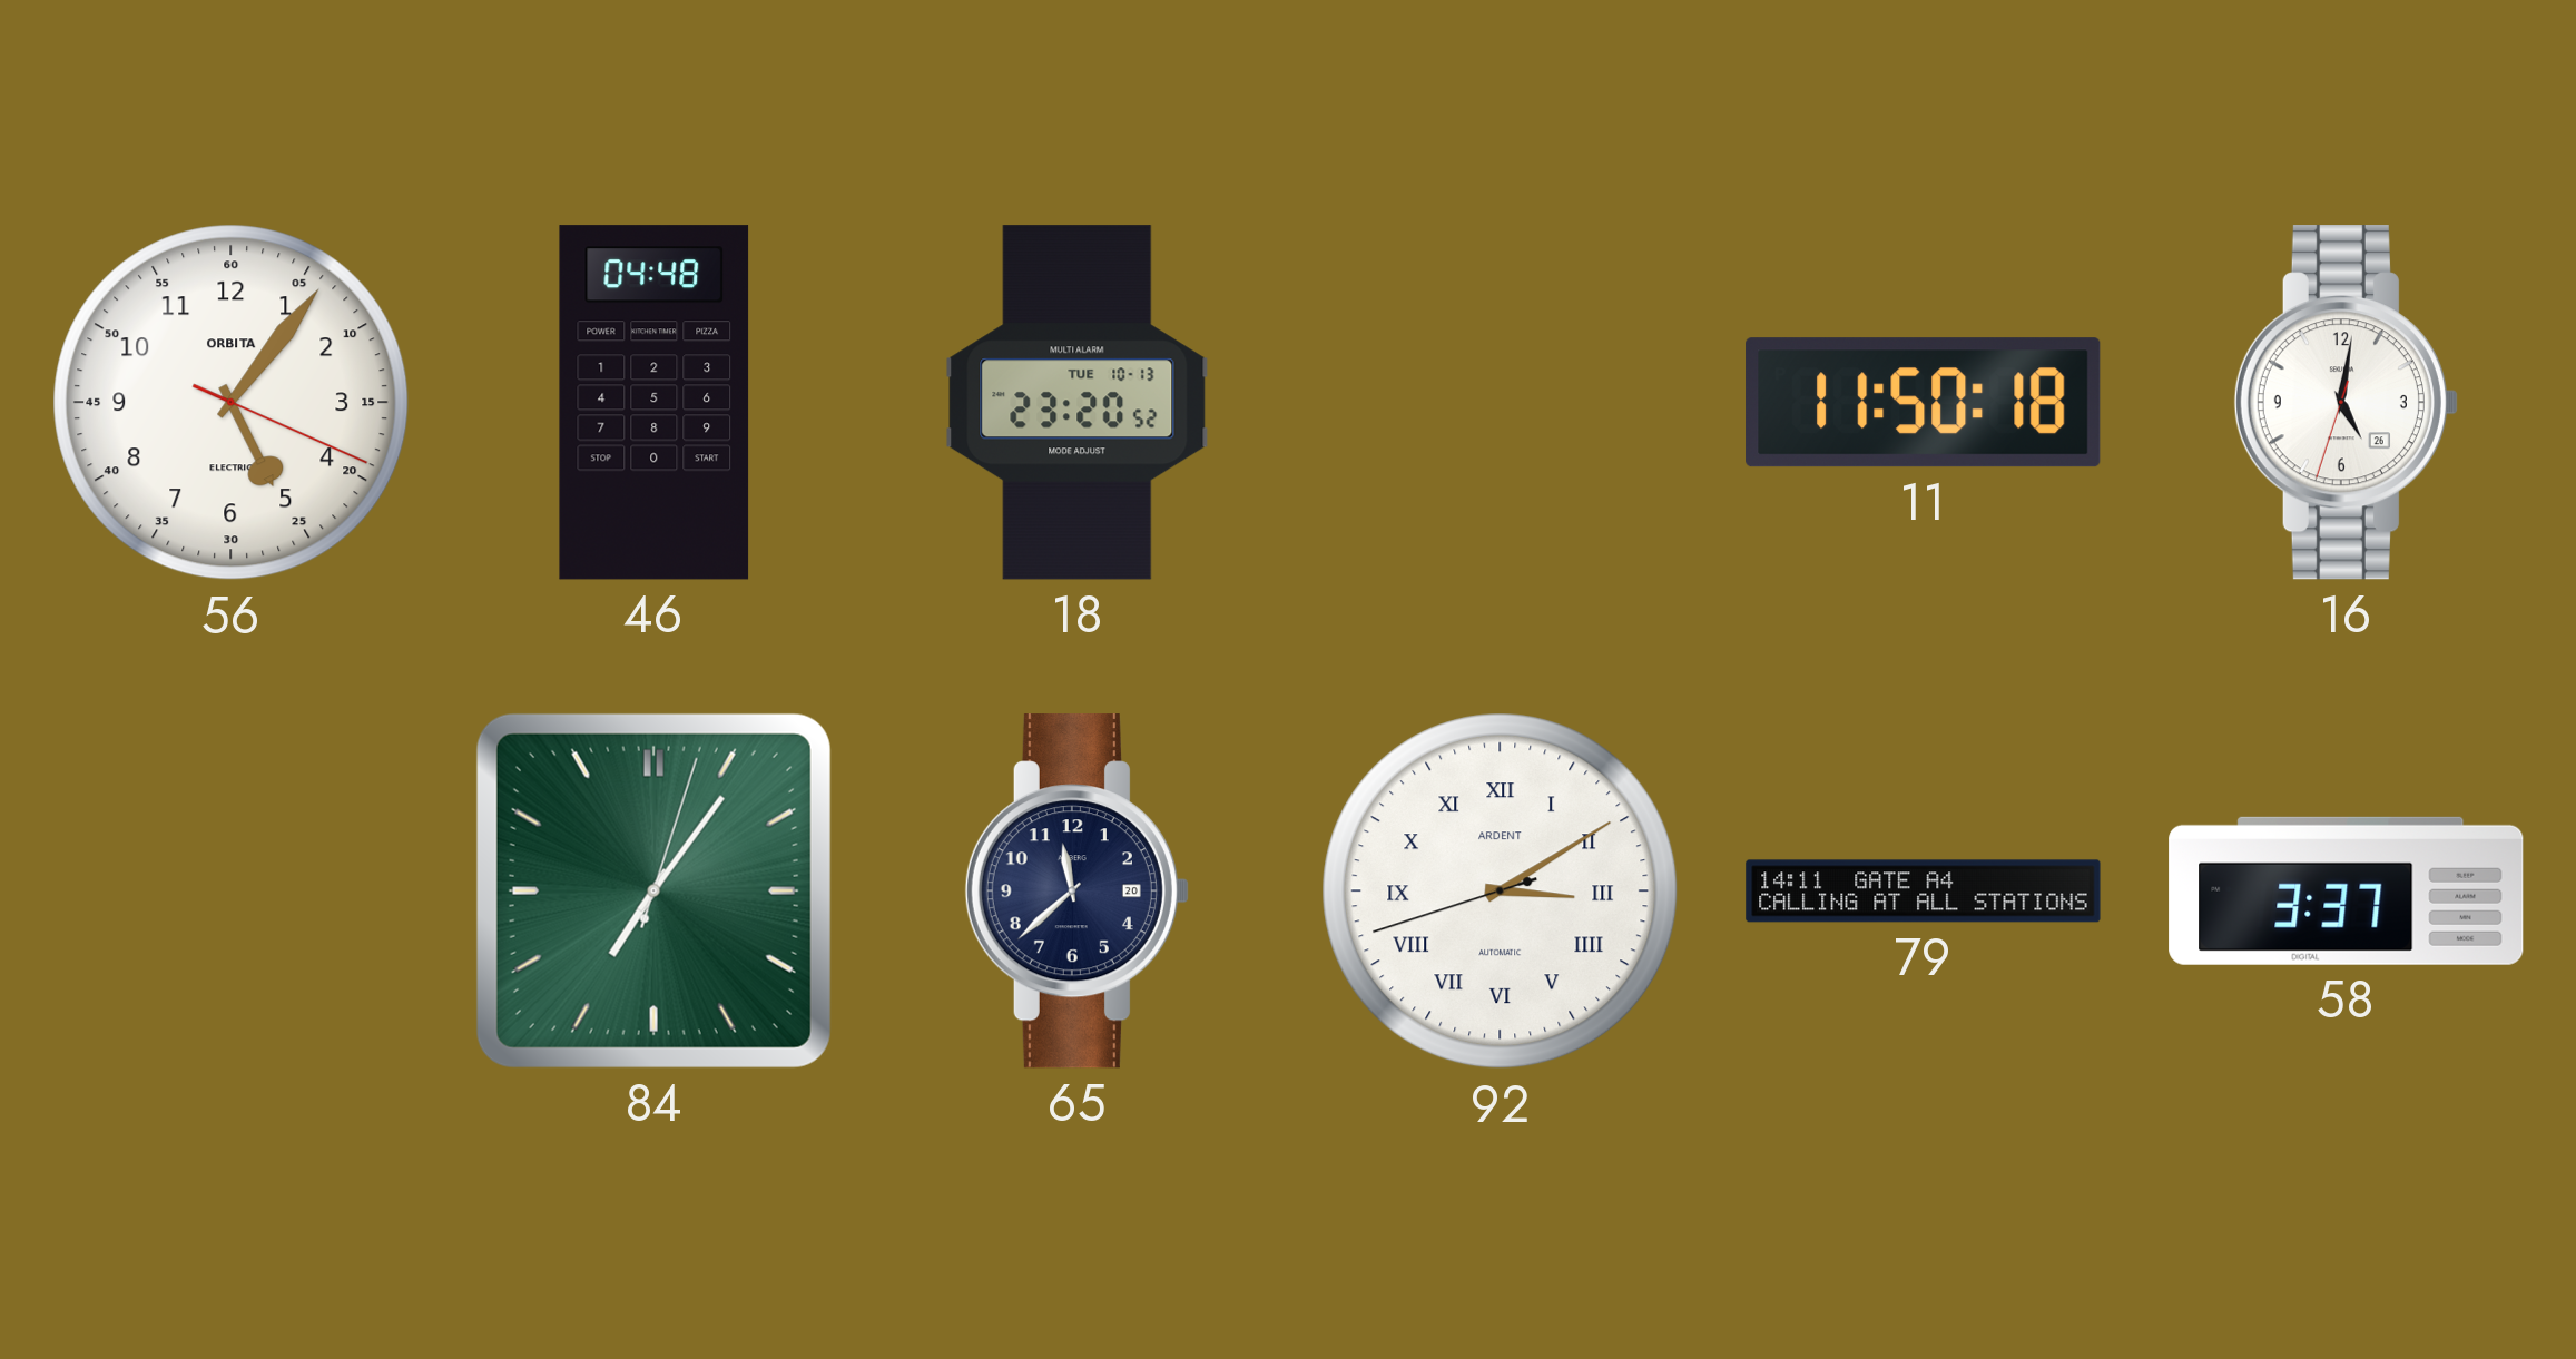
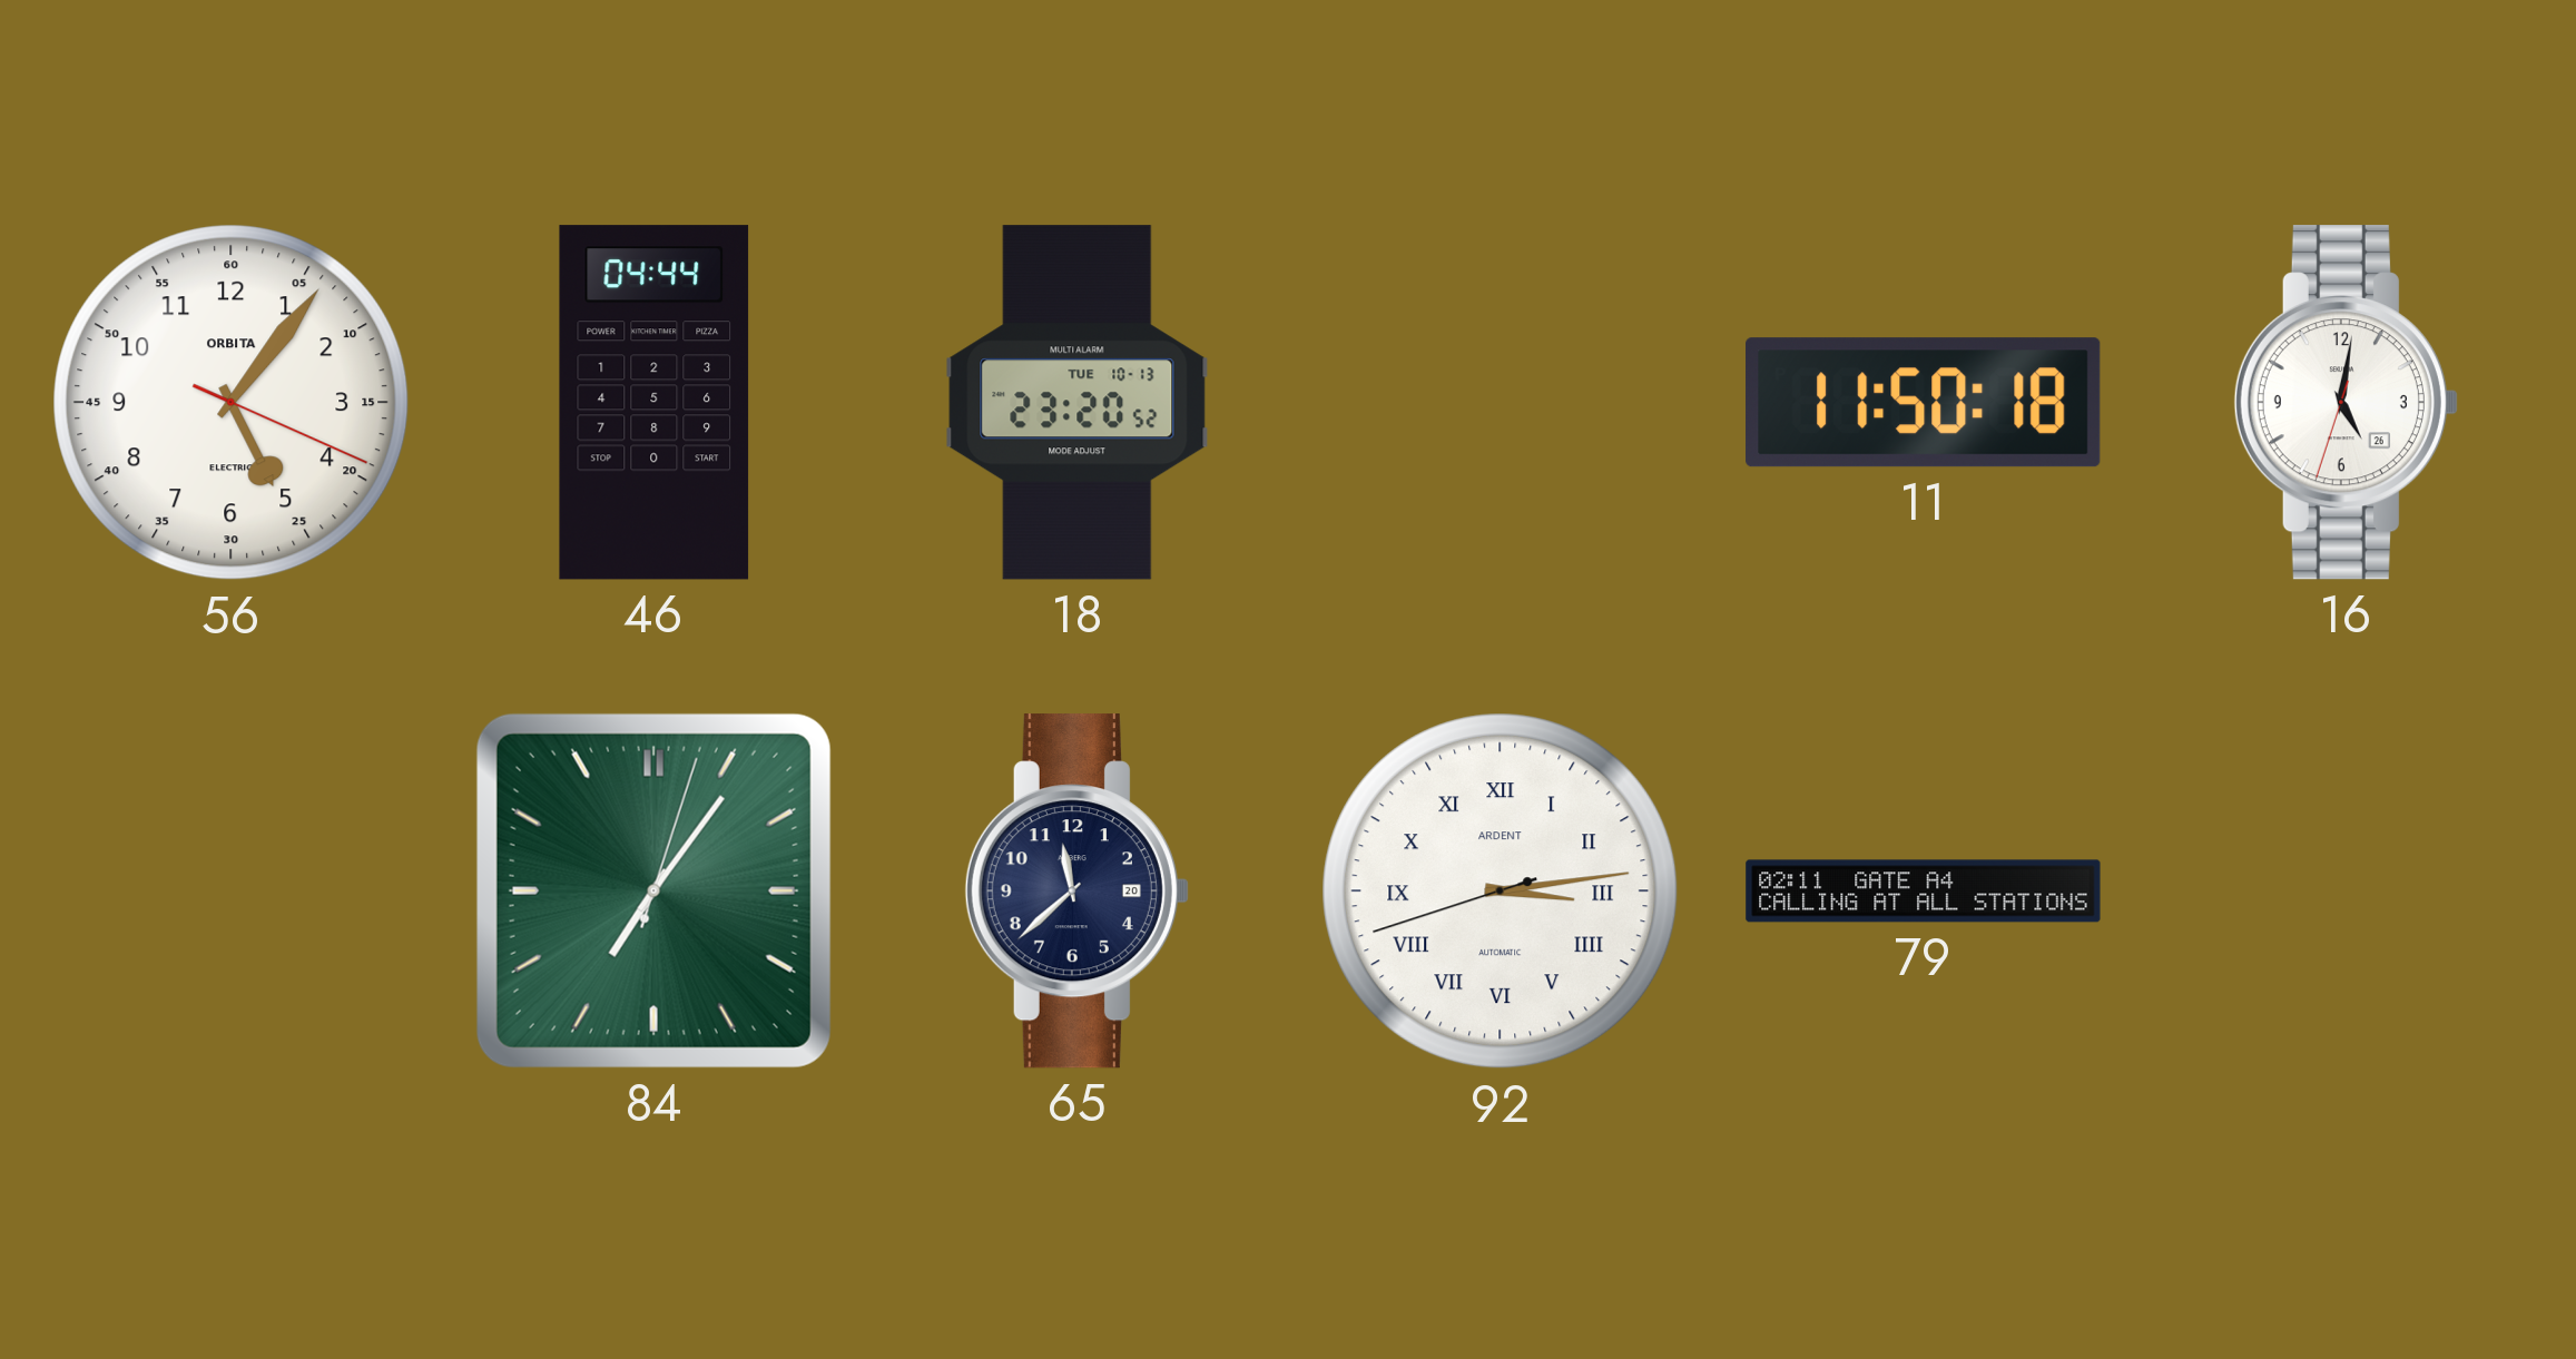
46: 04:48 -> 04:44 (655, 403)
92: 3:09 -> 3:13 (1501, 892)
79: 14:11 -> 02:11 (1924, 892)
58: 3:37 -> none (2347, 890)
